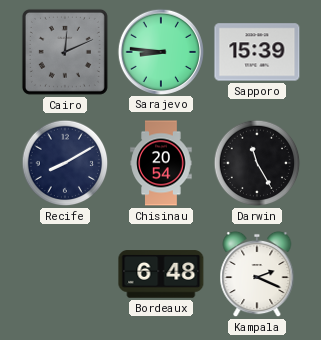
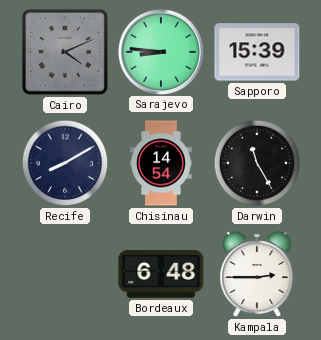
Cairo: 12:11 -> 4:11 (65, 52)
Chisinau: 20:54 -> 14:54 (161, 163)
Kampala: 2:19 -> 2:45 (257, 274)
